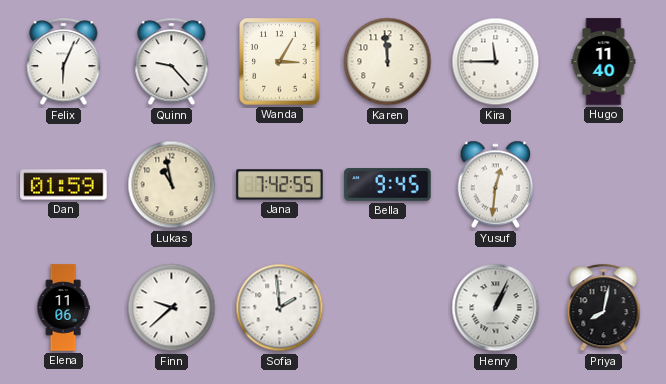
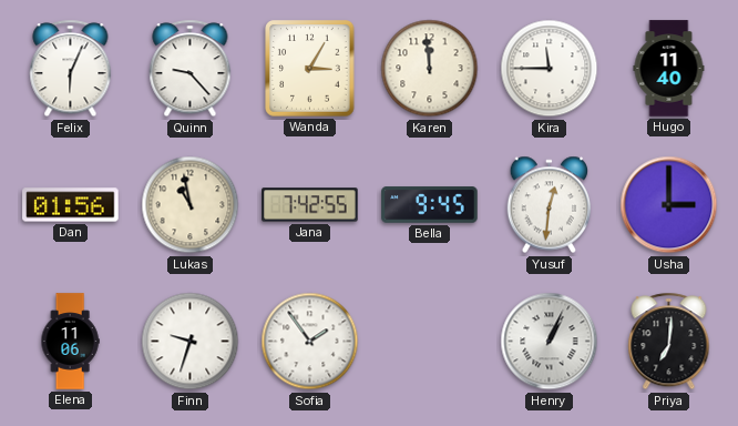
Dan: 01:59 -> 01:56 (71, 205)
Usha: none -> 3:00 (669, 205)
Finn: 9:38 -> 9:33 (191, 342)
Sofia: 1:59 -> 1:54 (310, 342)
Priya: 8:02 -> 7:01 (669, 342)
